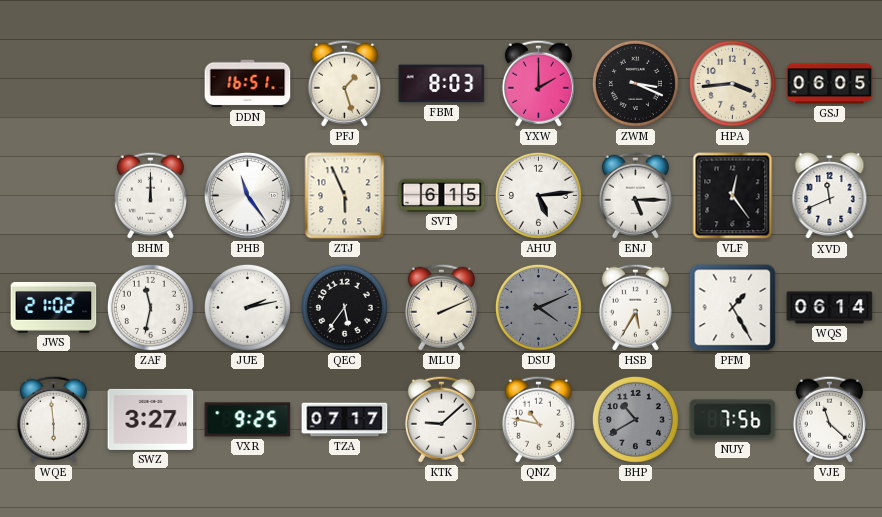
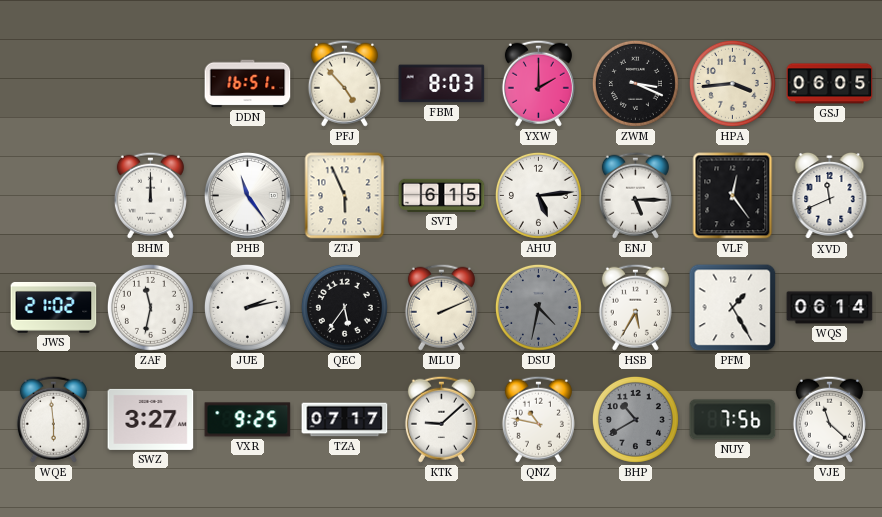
PFJ: 1:27 -> 4:53 (344, 83)
DSU: 4:11 -> 4:32 (538, 307)
